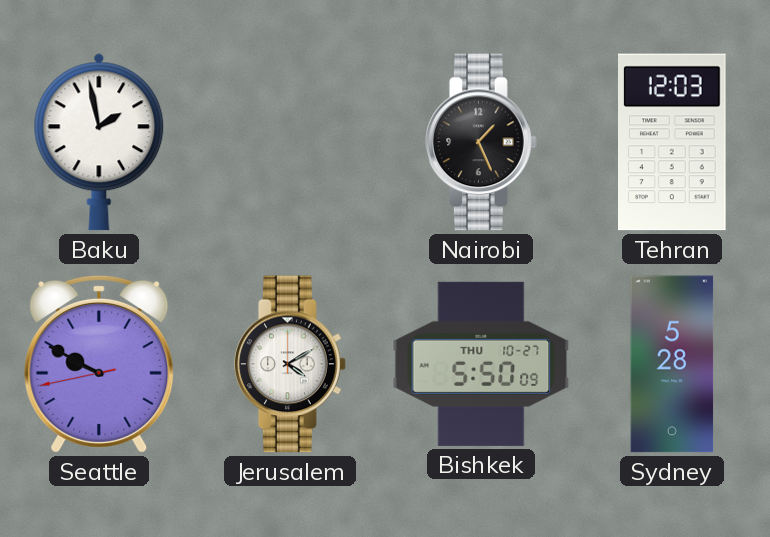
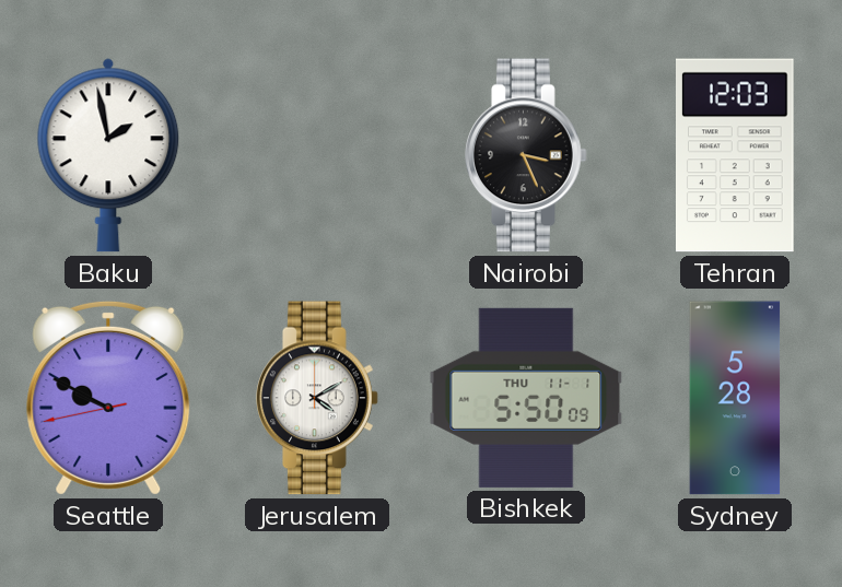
Nairobi: 1:26 -> 3:26 (526, 155)
Bishkek date: THU 10-27 -> THU 11-1 (526, 398)
